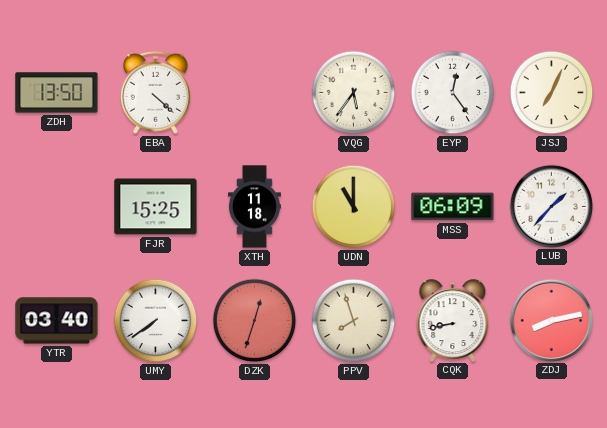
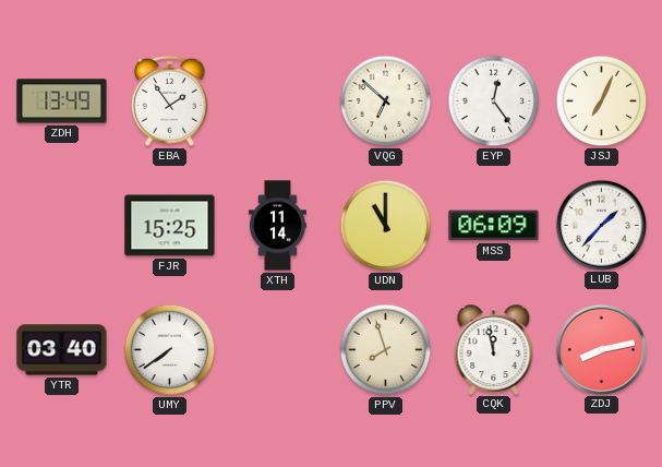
ZDH: 13:50 -> 13:49 (62, 101)
EBA: 4:22 -> 1:54 (170, 100)
VQG: 5:36 -> 6:52 (386, 101)
XTH: 11:18 -> 11:14 (277, 226)
DZK: 12:33 -> none (255, 321)
CQK: 8:43 -> 11:58 (494, 349)
